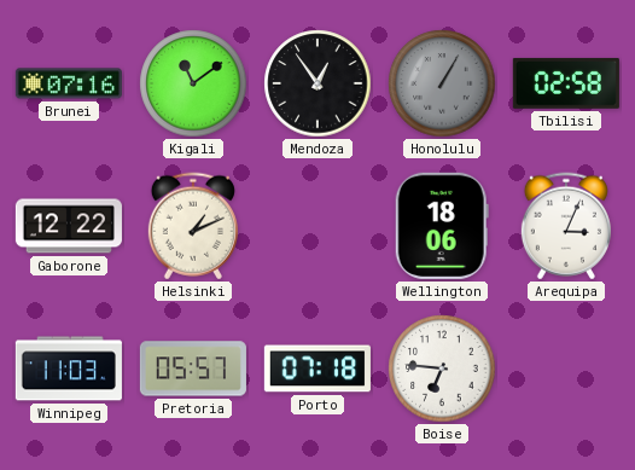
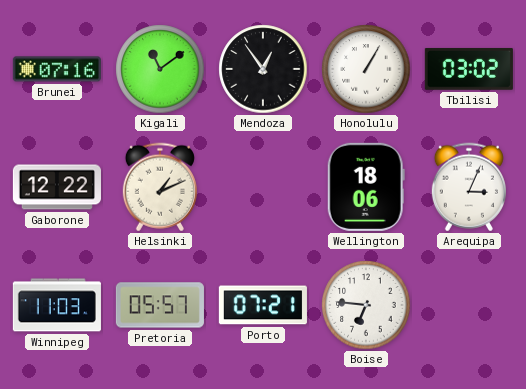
Honolulu dial: grey -> white (366, 69)
Tbilisi: 02:58 -> 03:02 (469, 69)
Porto: 07:18 -> 07:21 (263, 305)
